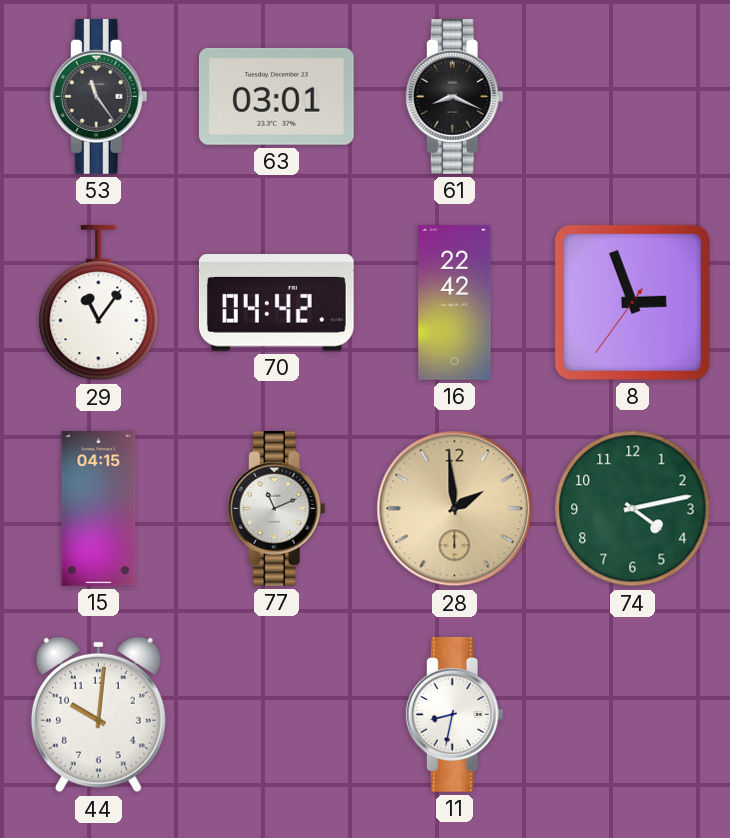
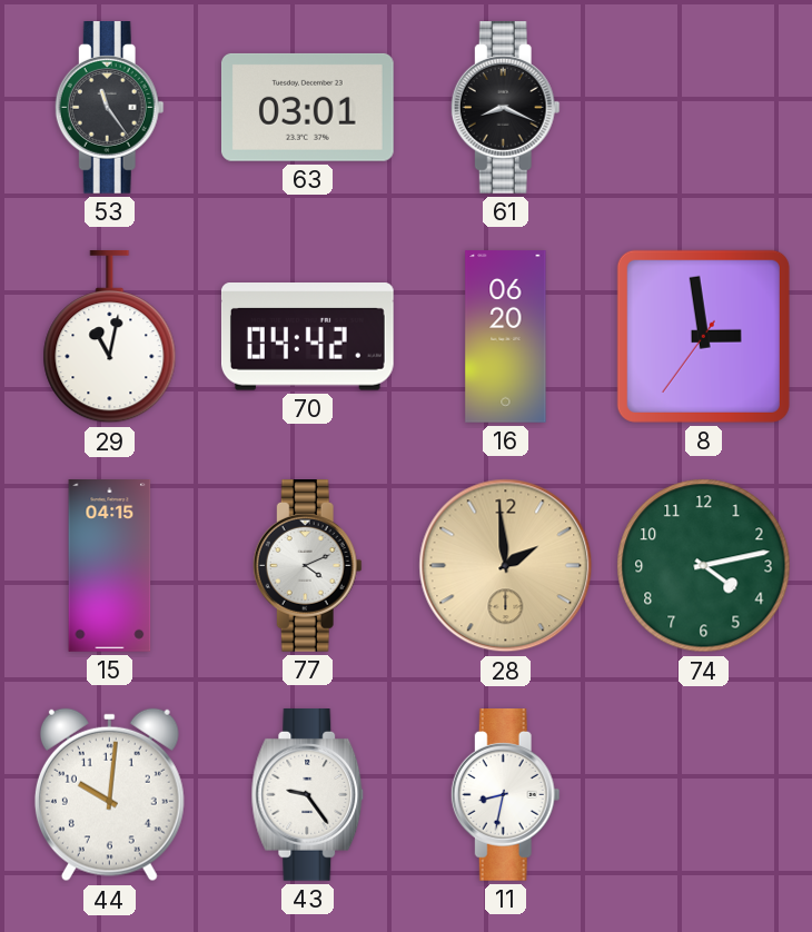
29: 11:06 -> 11:02 (110, 337)
16: 22:42 -> 06:20 (506, 337)
8: 2:56 -> 2:58 (703, 336)
77: 11:11 -> 4:11 (307, 566)
43: none -> 9:24 (308, 795)
